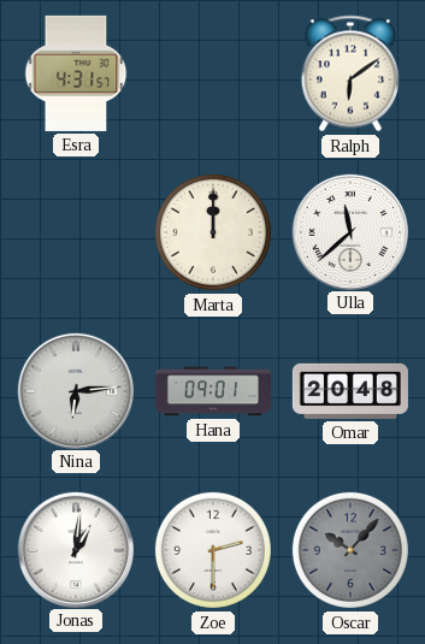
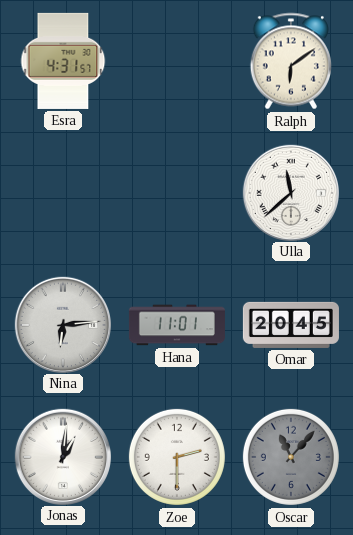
Marta: 12:00 -> none (213, 232)
Hana: 09:01 -> 11:01 (177, 325)
Omar: 20:48 -> 20:45 (291, 325)
Oscar: 10:07 -> 11:07 (291, 457)
